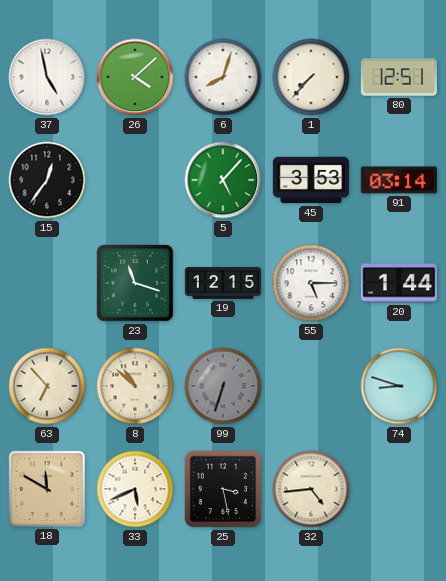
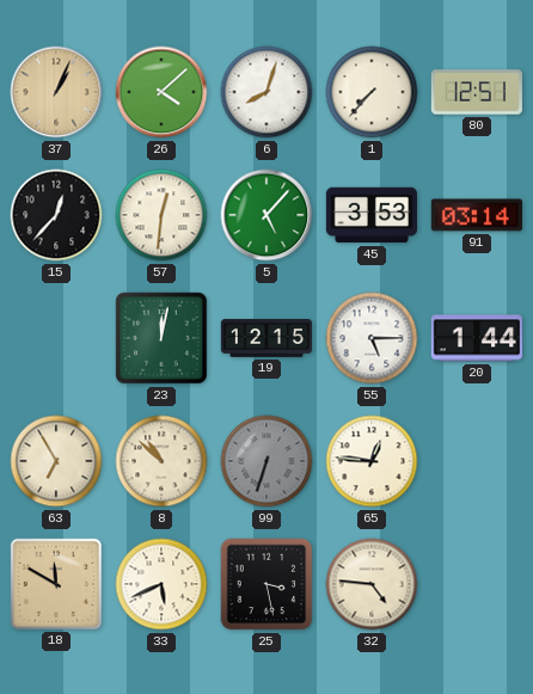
37: 4:58 -> 1:04 (56, 92)
37 dial: white -> champagne (56, 92)
15: 12:36 -> 12:37 (56, 215)
57: none -> 12:31 (161, 215)
23: 11:18 -> 12:02 (161, 338)
63: 6:53 -> 6:55 (56, 461)
65: none -> 12:46 (372, 461)
74: 8:48 -> none (399, 386)
32: 4:44 -> 4:46 (372, 584)
